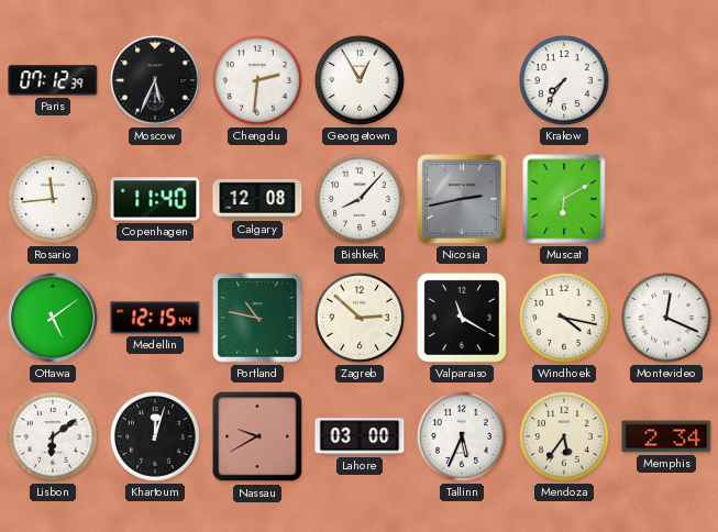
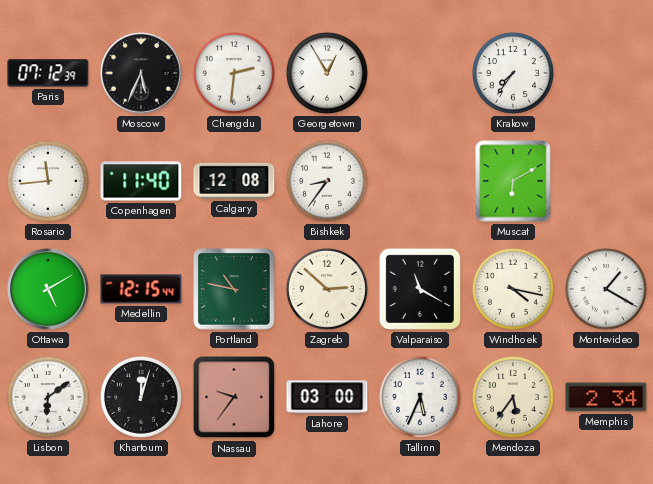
Bishkek: 8:07 -> 8:36 (327, 181)
Nicosia: 2:43 -> none (462, 199)
Ottawa: 5:09 -> 5:10 (48, 289)
Montevideo: 12:19 -> 1:20 (606, 289)
Nassau: 9:40 -> 9:36 (234, 397)
